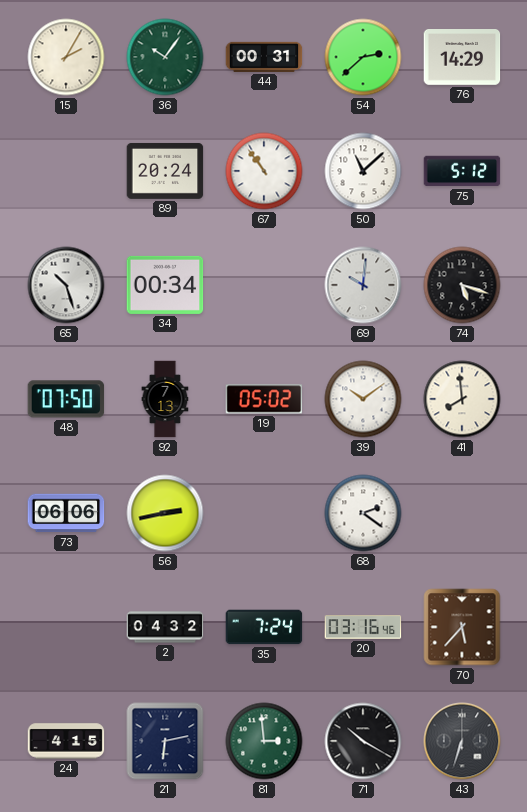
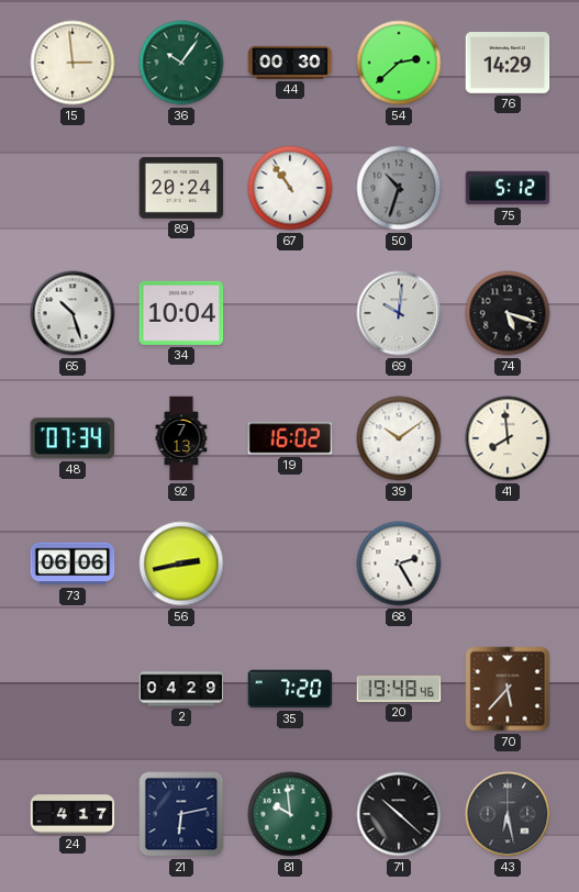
15: 2:05 -> 2:59 (73, 63)
44: 00:31 -> 00:30 (290, 63)
50: 11:08 -> 10:33 (399, 188)
50 dial: white -> grey (399, 188)
34: 00:34 -> 10:04 (181, 313)
48: 07:50 -> 07:34 (73, 438)
19: 05:02 -> 16:02 (290, 438)
68: 2:21 -> 2:25 (399, 564)
2: 04:32 -> 04:29 (181, 689)
35: 7:24 -> 7:20 (290, 689)
20: 03:16 -> 19:48 (399, 689)
24: 4:15 -> 4:17 (73, 814)
81: 2:59 -> 9:59 (290, 814)
71: 10:20 -> 10:22 (399, 814)
43: 6:33 -> 6:28 (508, 814)
